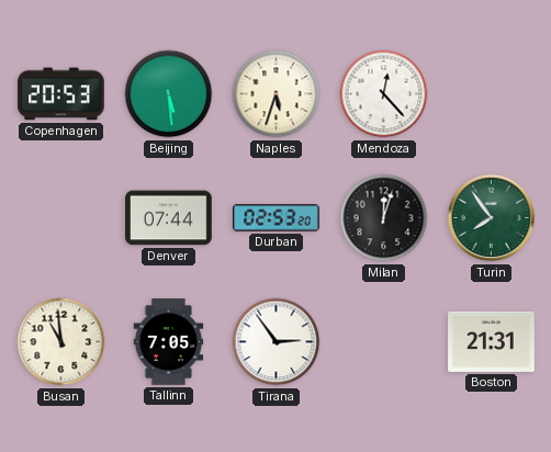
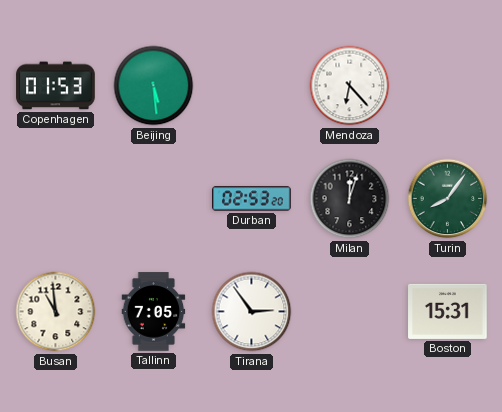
Copenhagen: 20:53 -> 01:53 (56, 86)
Naples: 5:33 -> none (277, 94)
Mendoza: 12:23 -> 6:23 (350, 86)
Denver: 07:44 -> none (169, 218)
Turin: 7:54 -> 8:06 (448, 199)
Boston: 21:31 -> 15:31 (448, 311)
